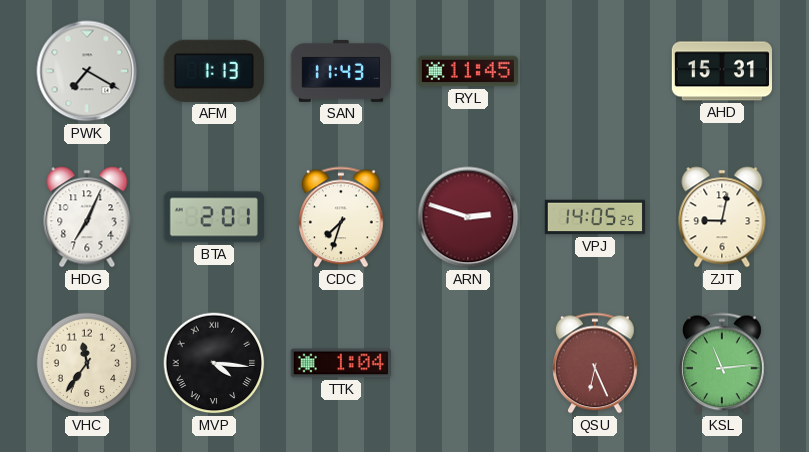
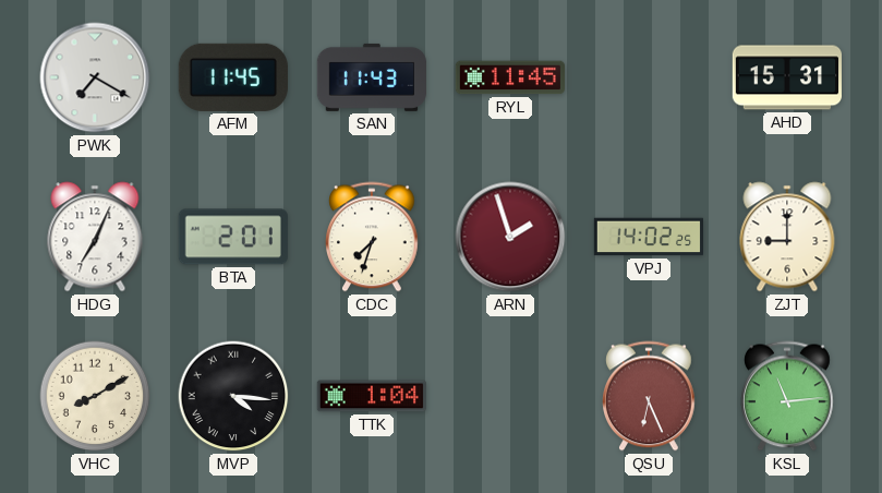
AFM: 1:13 -> 11:45 (233, 77)
ARN: 2:48 -> 1:57 (510, 237)
VPJ: 14:05 -> 14:02 (648, 237)
ZJT: 9:02 -> 9:00 (787, 237)
VHC: 11:36 -> 8:10 (95, 396)
